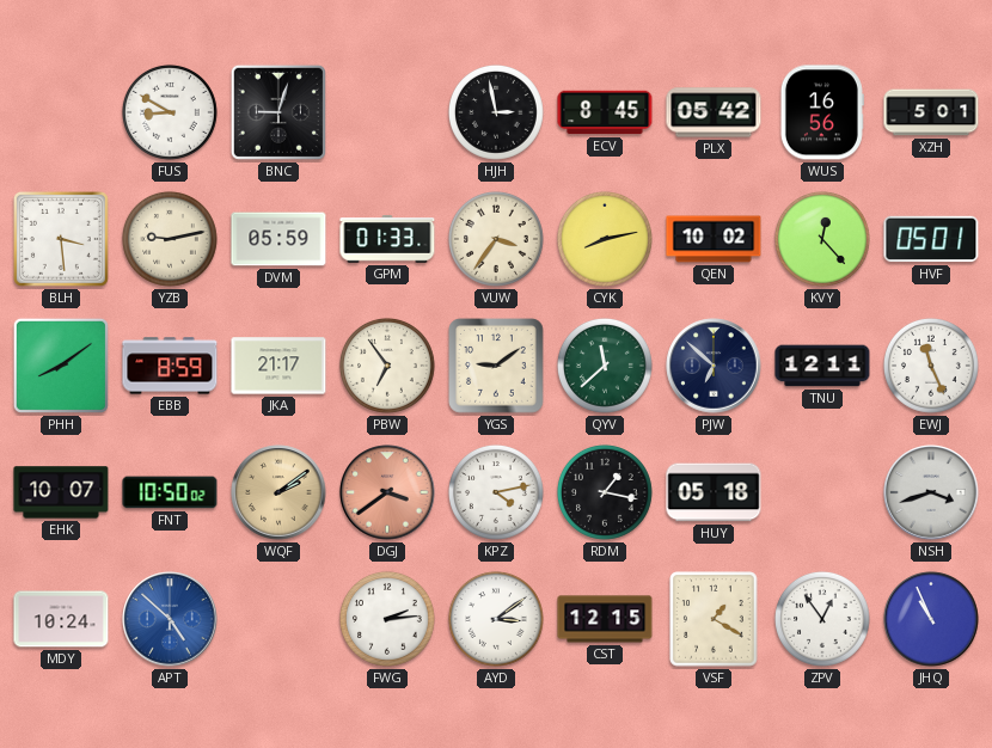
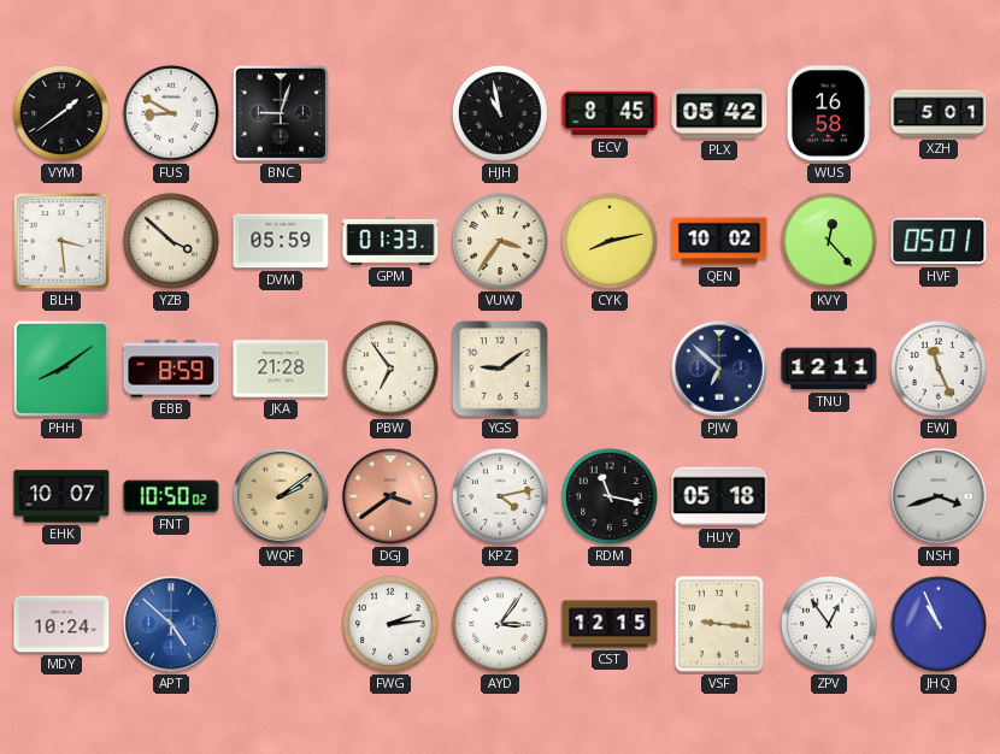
VYM: none -> 1:39 (61, 113)
HJH: 2:58 -> 10:58 (500, 113)
WUS: 16:56 -> 16:58 (829, 113)
YZB: 9:13 -> 3:52 (171, 241)
JKA: 21:17 -> 21:28 (281, 369)
QYV: 11:38 -> none (605, 366)
RDM: 1:17 -> 11:17 (610, 496)
AYD: 3:09 -> 3:06 (500, 624)
VSF: 1:20 -> 9:16 (719, 624)
